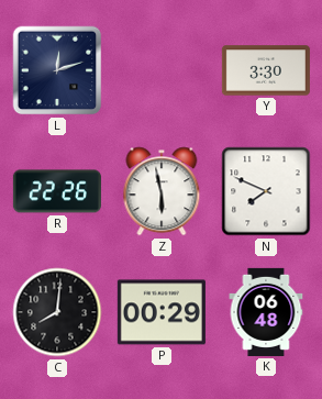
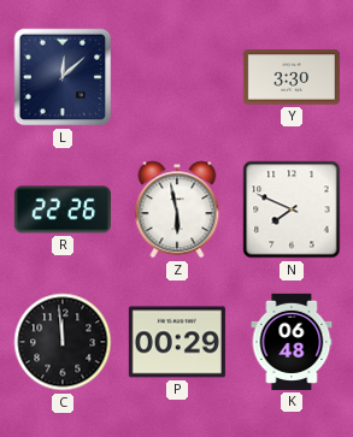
L: 12:12 -> 12:08 (63, 77)
C: 8:01 -> 11:59 (63, 342)
